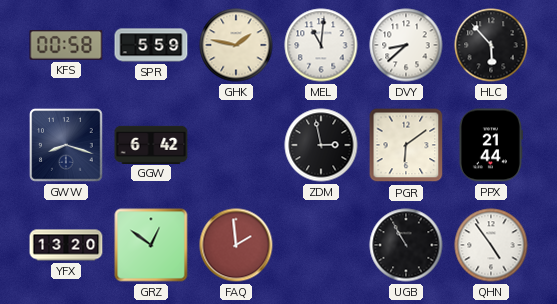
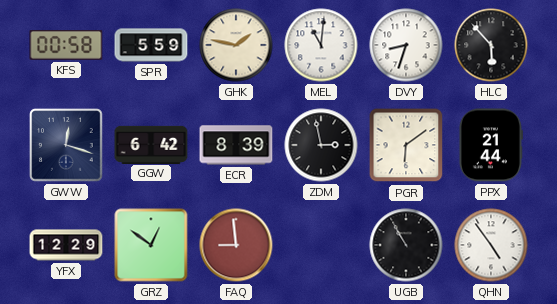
DVY: 8:38 -> 8:33 (406, 45)
GWW: 8:18 -> 12:18 (66, 145)
ECR: none -> 8:39 (236, 145)
YFX: 13:20 -> 12:29 (66, 245)
FAQ: 1:59 -> 8:59 (236, 245)
